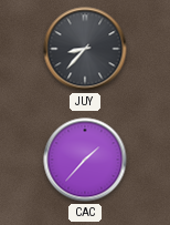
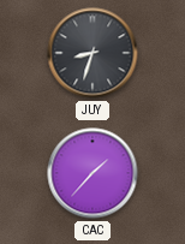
JUY: 8:37 -> 8:33 (92, 53)
